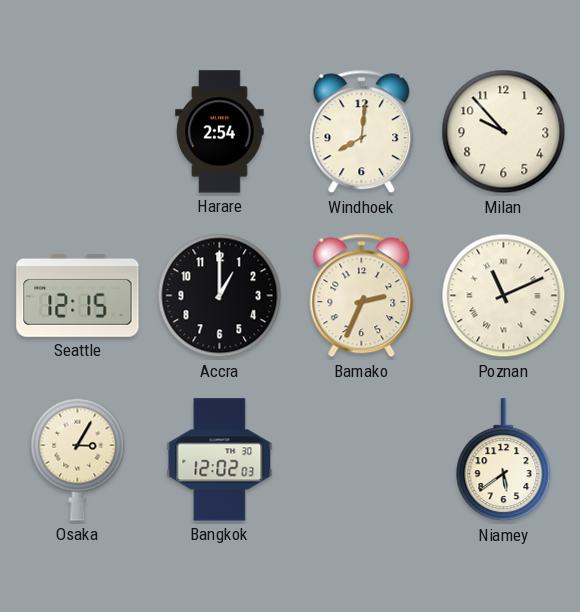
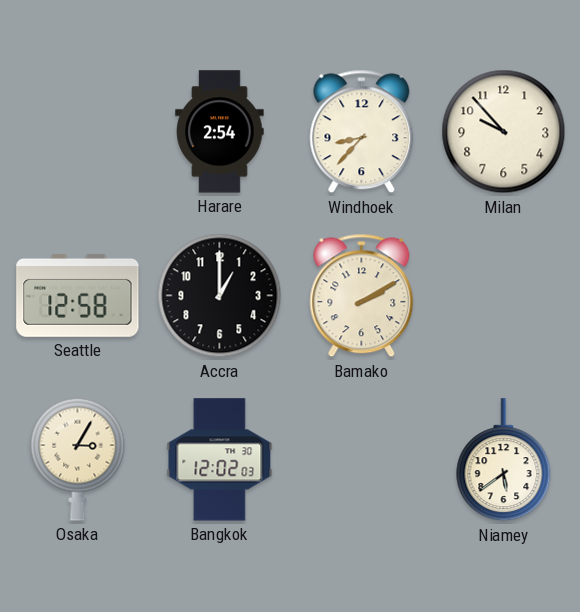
Windhoek: 8:01 -> 8:37 (362, 132)
Seattle: 12:15 -> 12:58 (78, 295)
Bamako: 2:34 -> 2:10 (362, 296)
Poznan: 11:11 -> none (504, 296)
